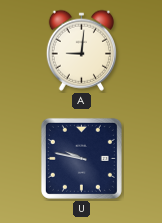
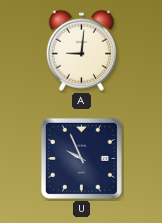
U: 9:47 -> 9:56 (81, 158)
